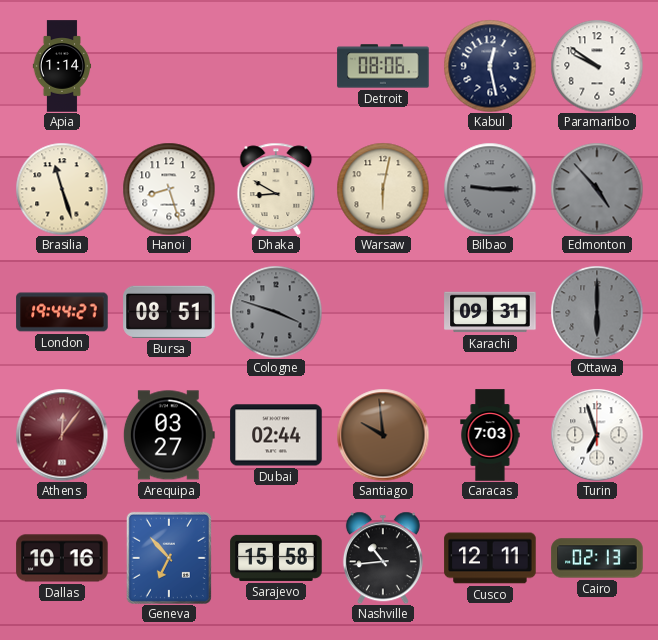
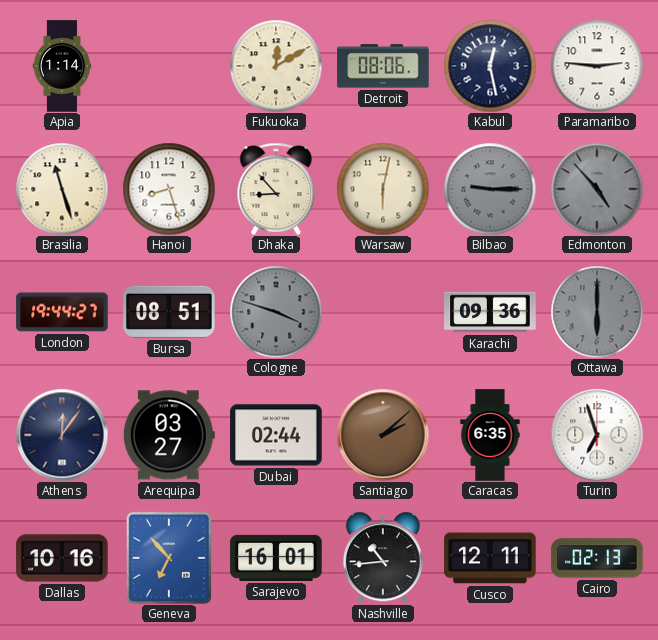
Fukuoka: none -> 12:10 (276, 66)
Paramaribo: 9:51 -> 2:46 (597, 66)
Dhaka: 8:50 -> 8:53 (276, 189)
Karachi: 09:31 -> 09:36 (490, 312)
Athens dial: burgundy -> navy (62, 435)
Santiago: 9:59 -> 2:08 (383, 435)
Caracas: 7:03 -> 6:35 (490, 435)
Sarajevo: 15:58 -> 16:01 (276, 558)
